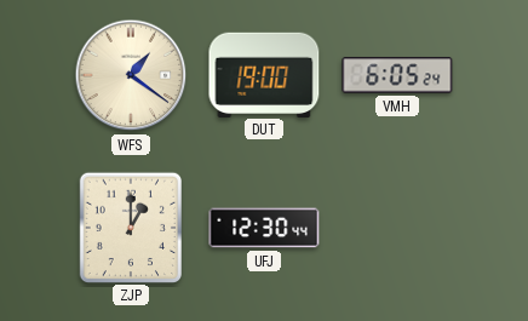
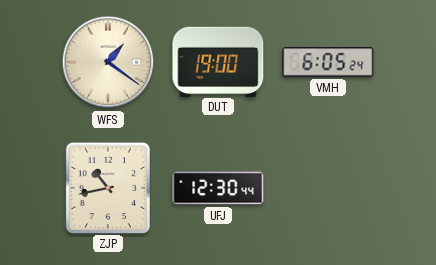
ZJP: 1:00 -> 10:43 (107, 187)
